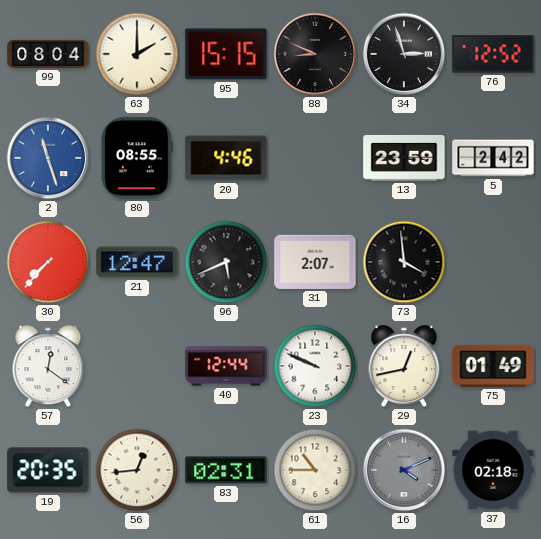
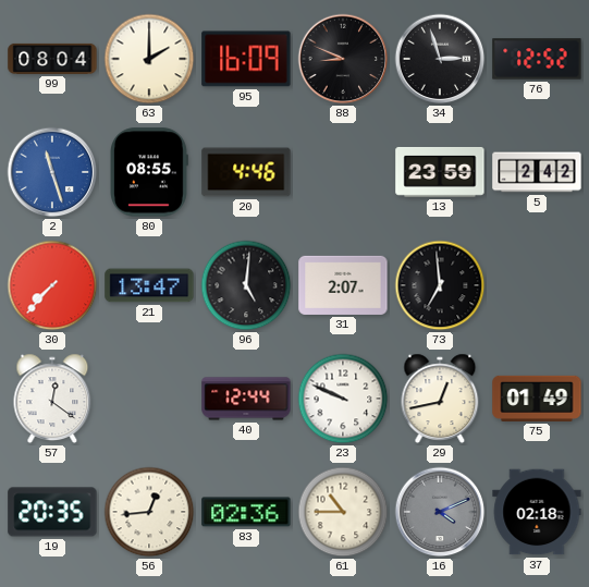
95: 15:15 -> 16:09 (246, 59)
21: 12:47 -> 13:47 (149, 285)
96: 5:41 -> 5:01 (246, 285)
73: 3:59 -> 6:59 (440, 285)
83: 02:31 -> 02:36 (246, 512)
